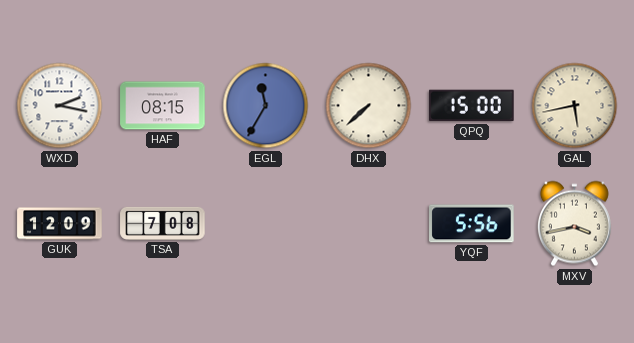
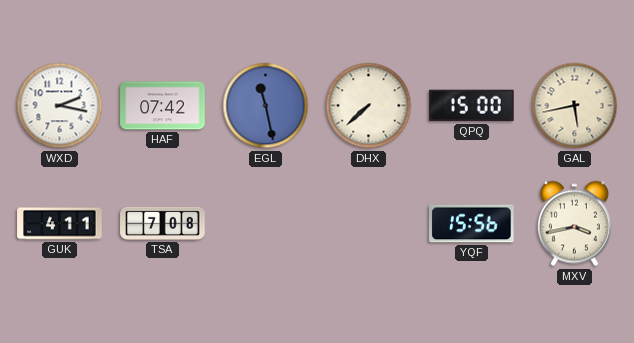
HAF: 08:15 -> 07:42 (163, 106)
EGL: 11:35 -> 11:28 (266, 106)
GUK: 12:09 -> 4:11 (60, 224)
YQF: 5:56 -> 15:56 (472, 224)
